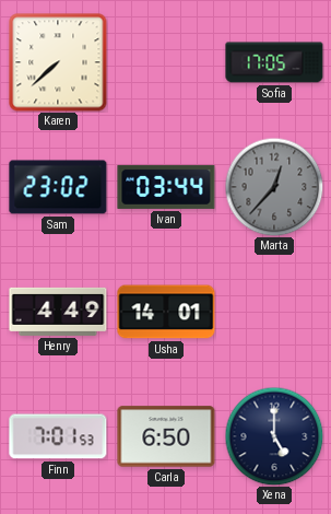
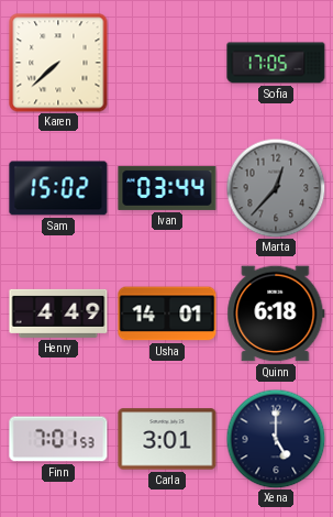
Sam: 23:02 -> 15:02 (58, 188)
Quinn: none -> 6:18 (276, 313)
Carla: 6:50 -> 3:01 (167, 439)
